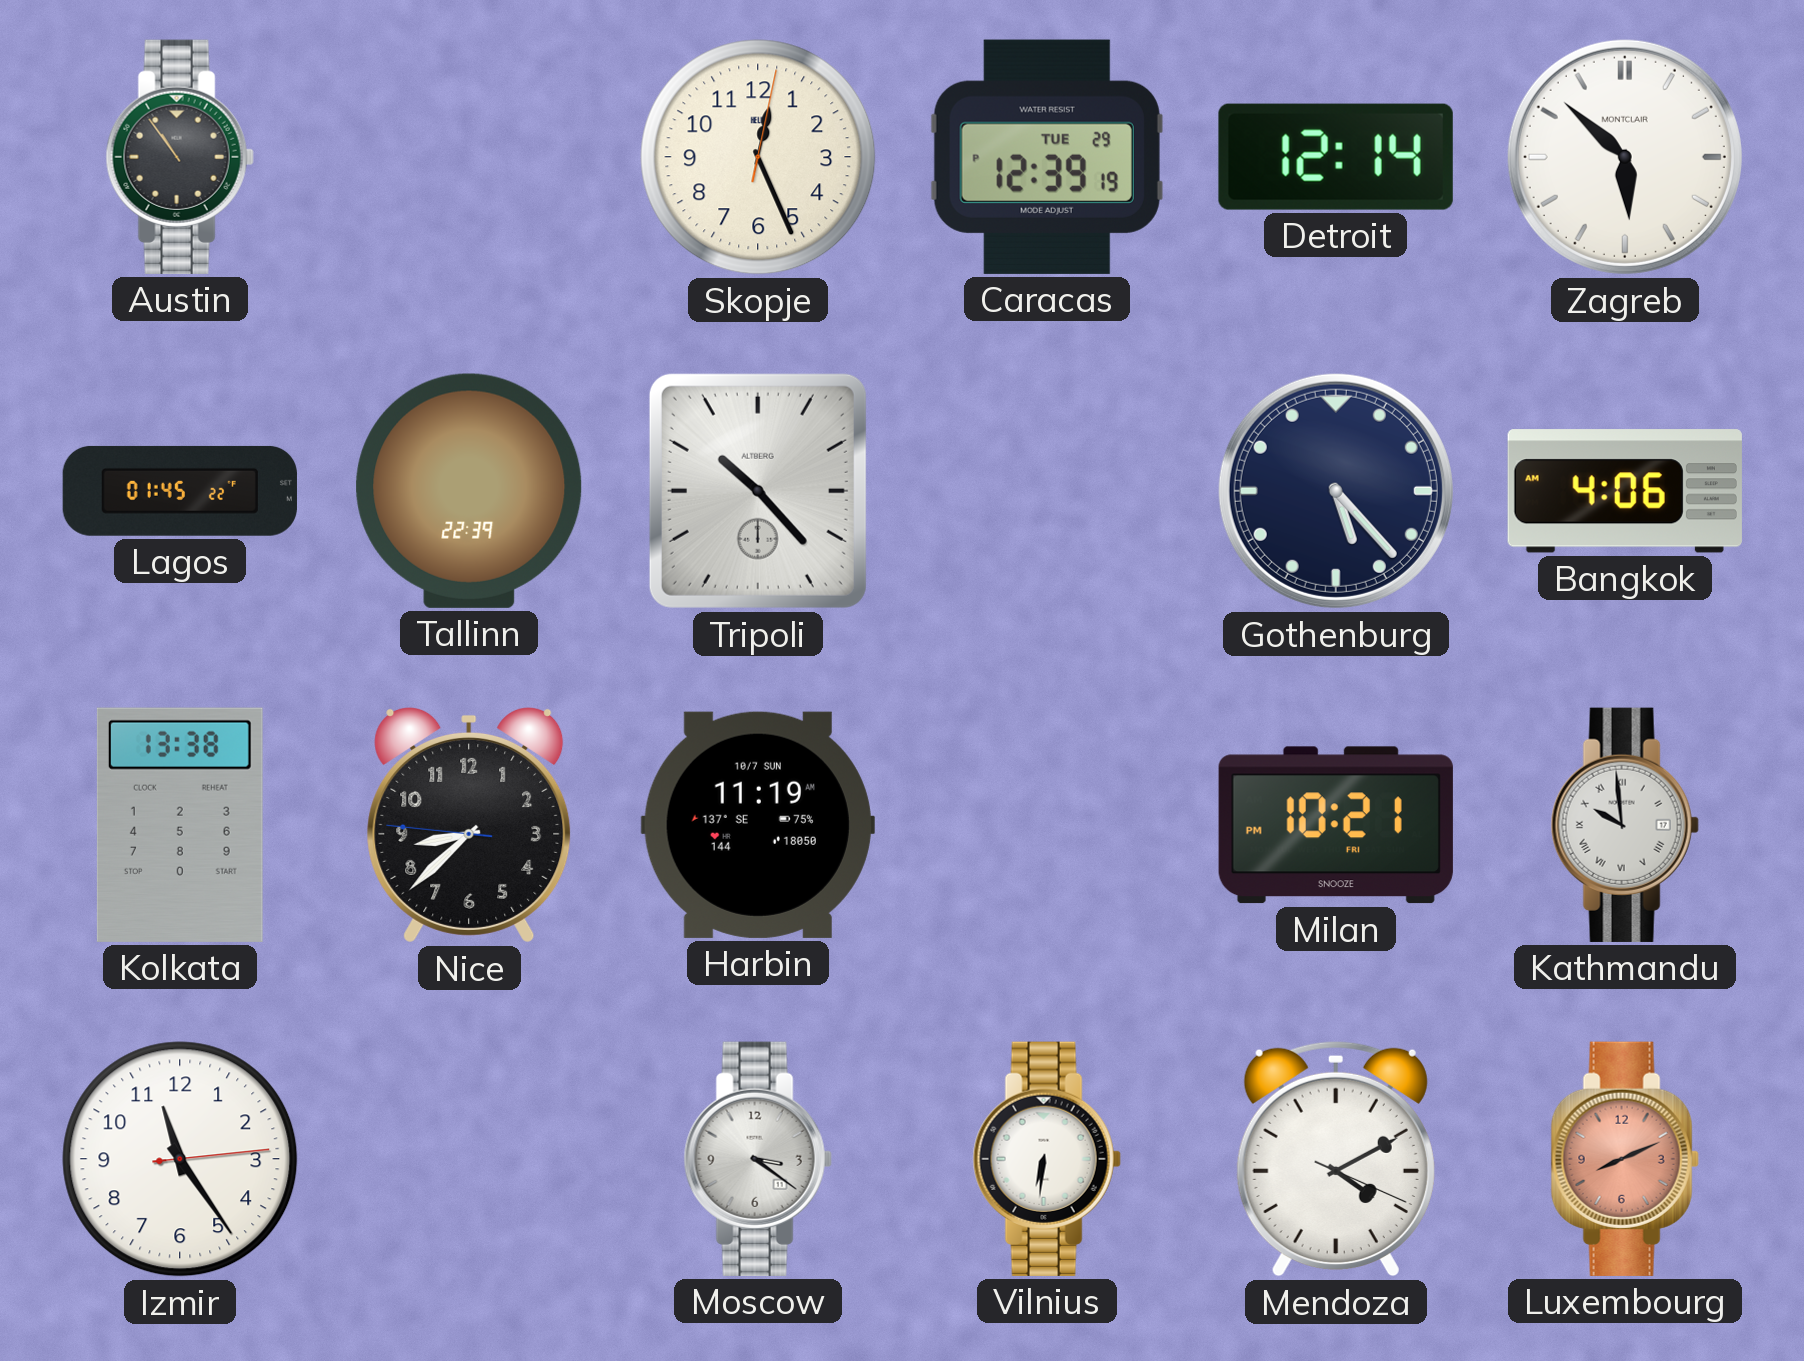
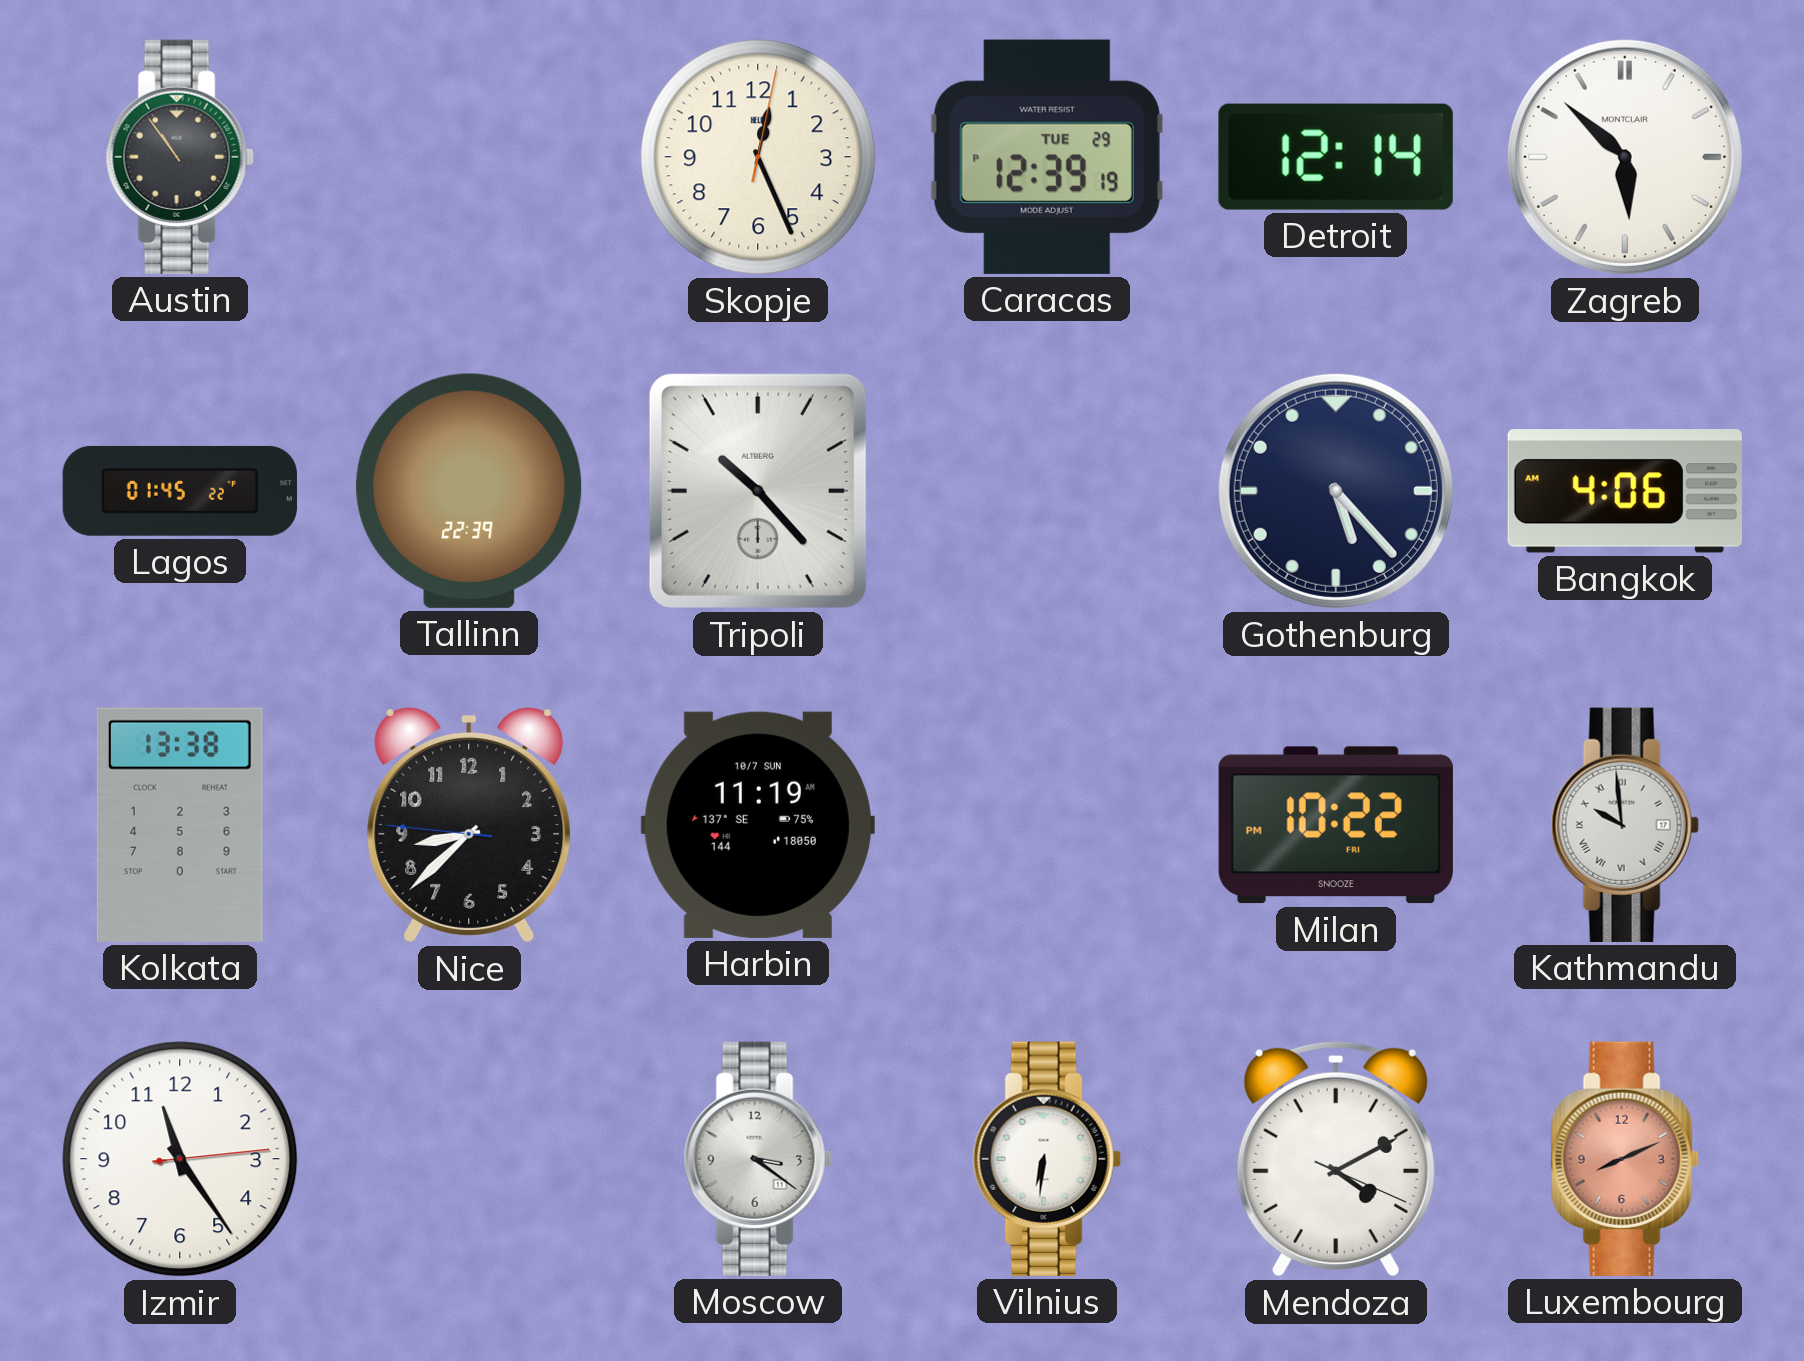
Milan: 10:21 -> 10:22 (1336, 825)
